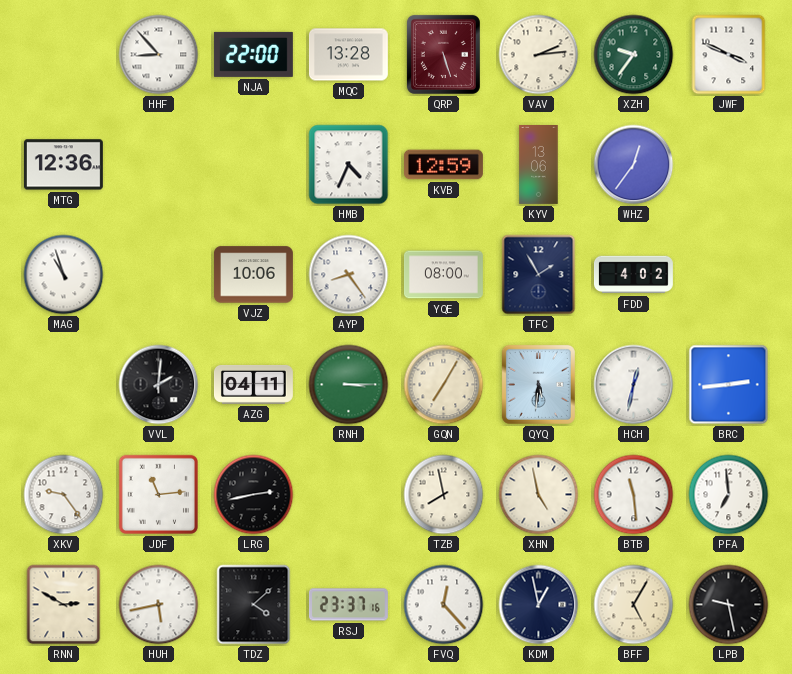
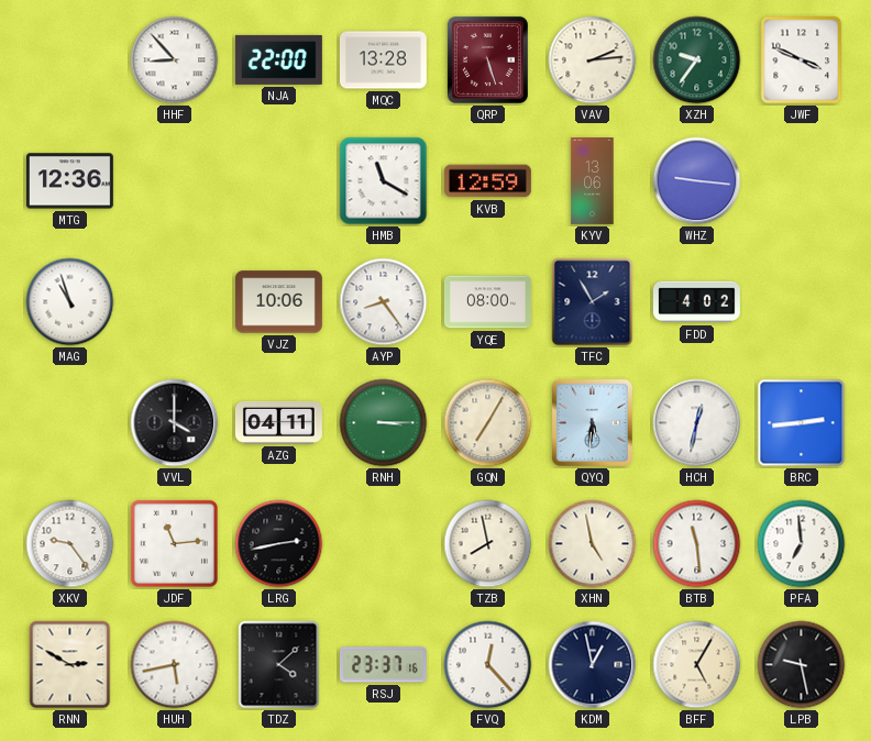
HMB: 4:34 -> 11:20 (384, 181)
WHZ: 12:36 -> 9:16 (697, 181)
VVL: 2:01 -> 4:00 (175, 423)
